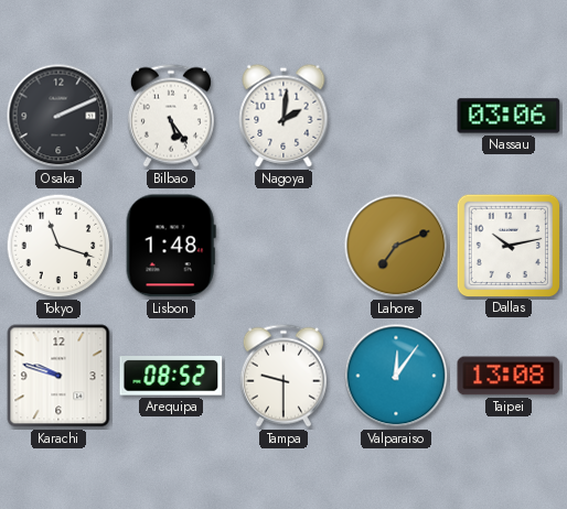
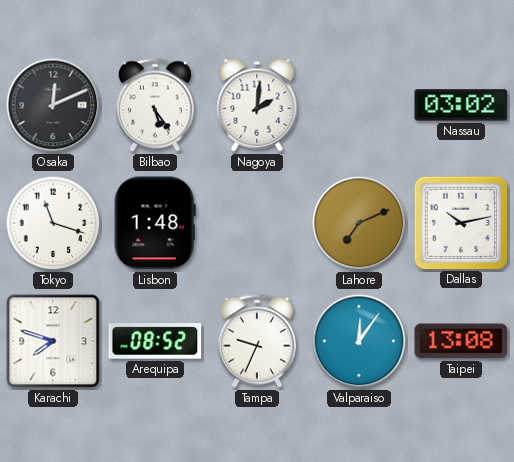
Osaka: 2:11 -> 12:11 (53, 105)
Nassau: 03:06 -> 03:02 (461, 105)
Karachi: 9:48 -> 7:48 (53, 341)
Tampa: 9:30 -> 9:34 (257, 341)
